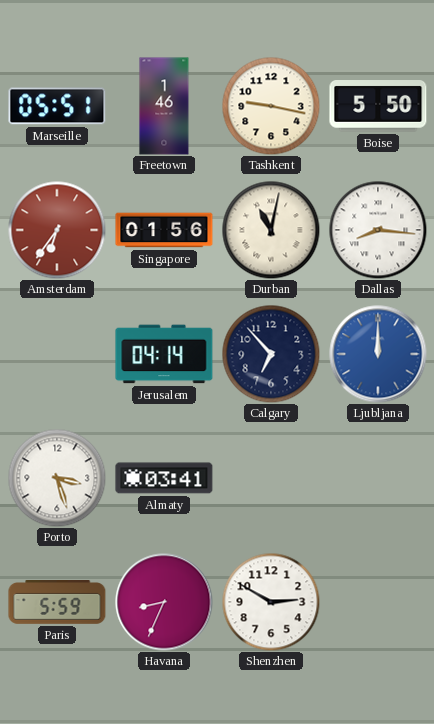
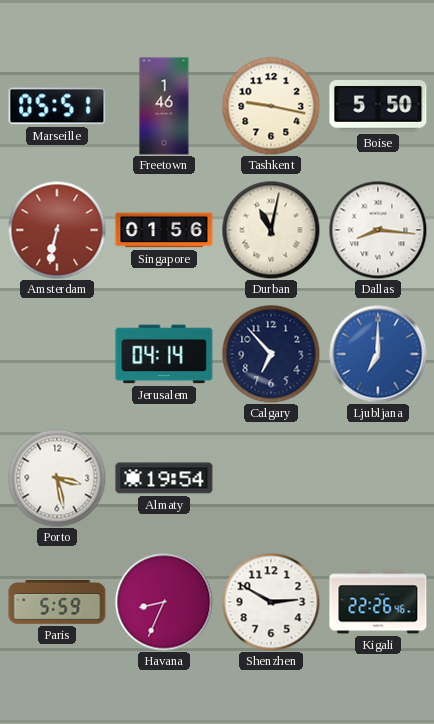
Amsterdam: 6:36 -> 6:32 (57, 230)
Ljubljana: 12:00 -> 7:00 (378, 354)
Porto: 3:27 -> 3:28 (57, 478)
Almaty: 03:41 -> 19:54 (164, 478)
Kigali: none -> 22:26 (378, 602)
